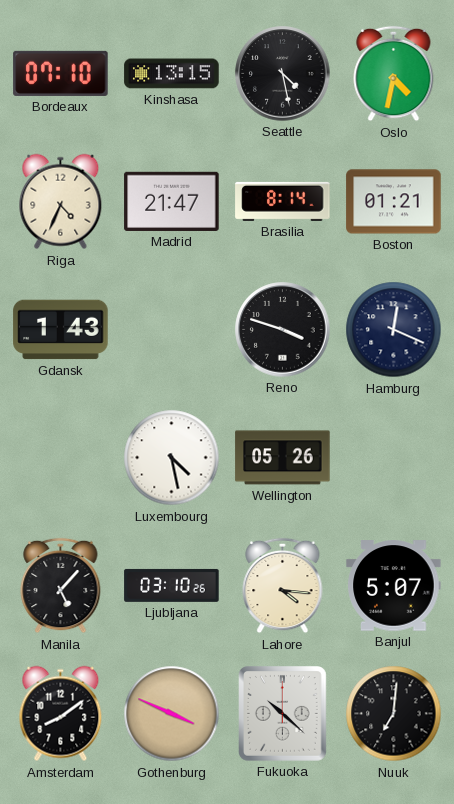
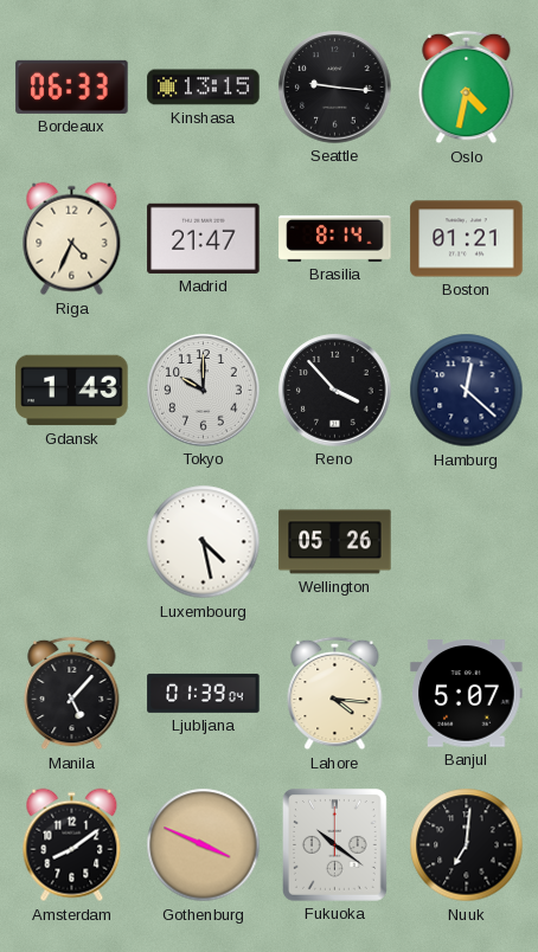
Bordeaux: 07:10 -> 06:33 (72, 86)
Seattle: 4:28 -> 9:16 (335, 88)
Tokyo: none -> 10:00 (204, 391)
Reno: 3:48 -> 3:53 (335, 391)
Hamburg: 12:19 -> 12:22 (467, 391)
Ljubljana: 03:10 -> 01:39 (204, 693)
Fukuoka: 10:22 -> 10:21 (335, 845)
